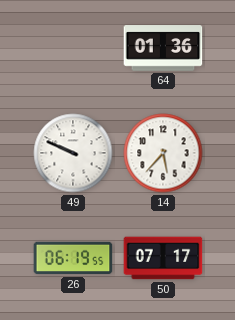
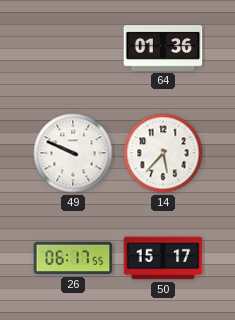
26: 06:19 -> 06:17 (73, 258)
50: 07:17 -> 15:17 (163, 258)
